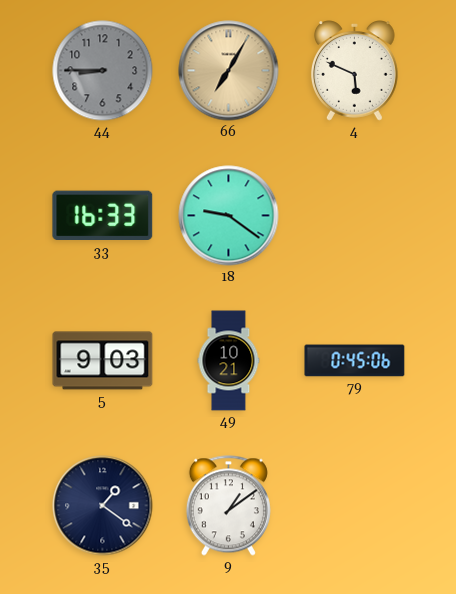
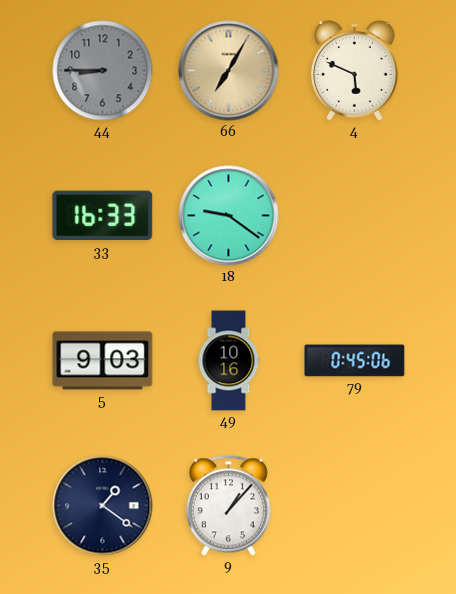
49: 10:21 -> 10:16 (229, 361)
9: 1:09 -> 1:07 (228, 506)
